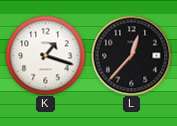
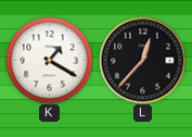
K: 1:18 -> 1:20 (49, 60)
